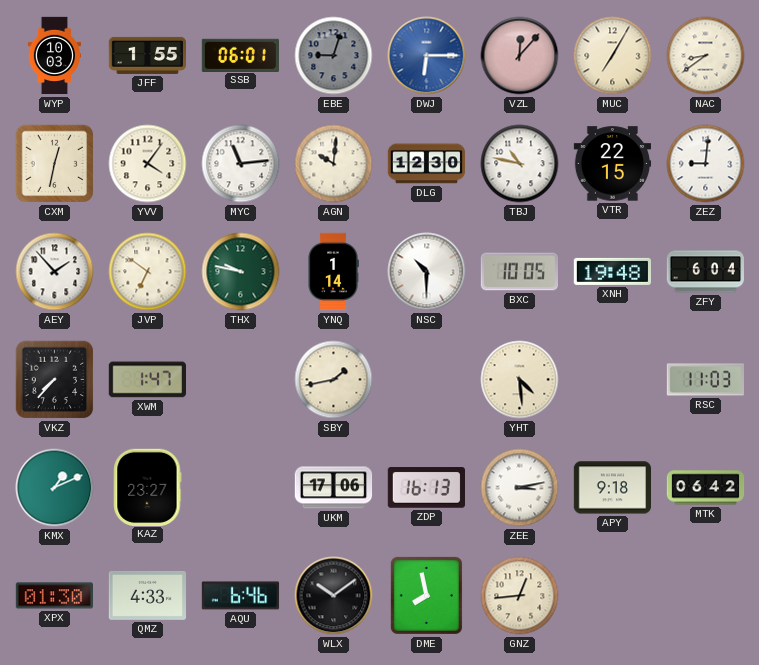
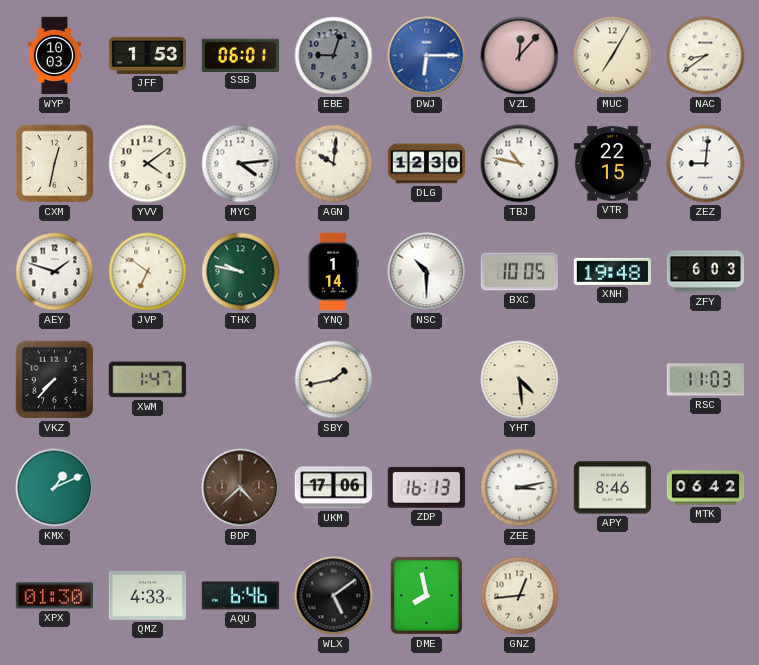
JFF: 1:55 -> 1:53 (148, 55)
YVV: 4:06 -> 4:09 (148, 164)
MYC: 11:14 -> 4:14 (241, 164)
AEY: 1:53 -> 1:48 (55, 272)
ZFY: 6:04 -> 6:03 (705, 272)
KAZ: 23:27 -> none (148, 487)
BDP: none -> 4:38 (241, 488)
APY: 9:18 -> 8:46 (613, 488)
WLX: 10:09 -> 5:09 (334, 596)
